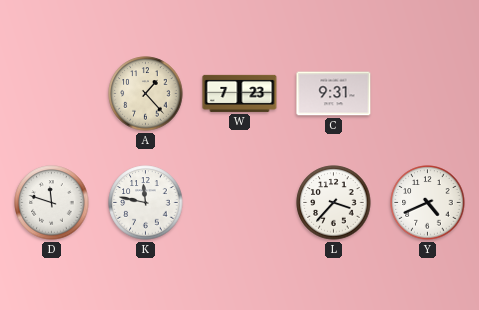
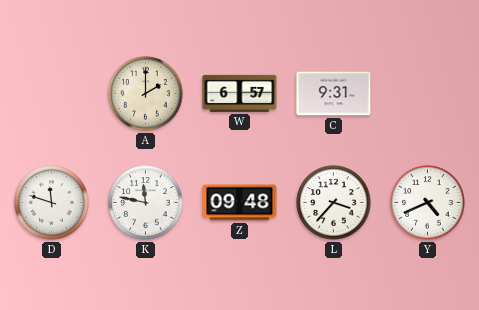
A: 1:23 -> 2:00 (146, 94)
W: 7:23 -> 6:57 (240, 93)
Z: none -> 09:48 (240, 203)
